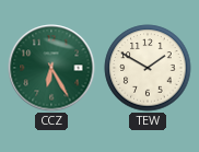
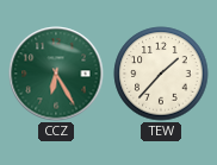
TEW: 1:50 -> 1:37 (161, 74)
